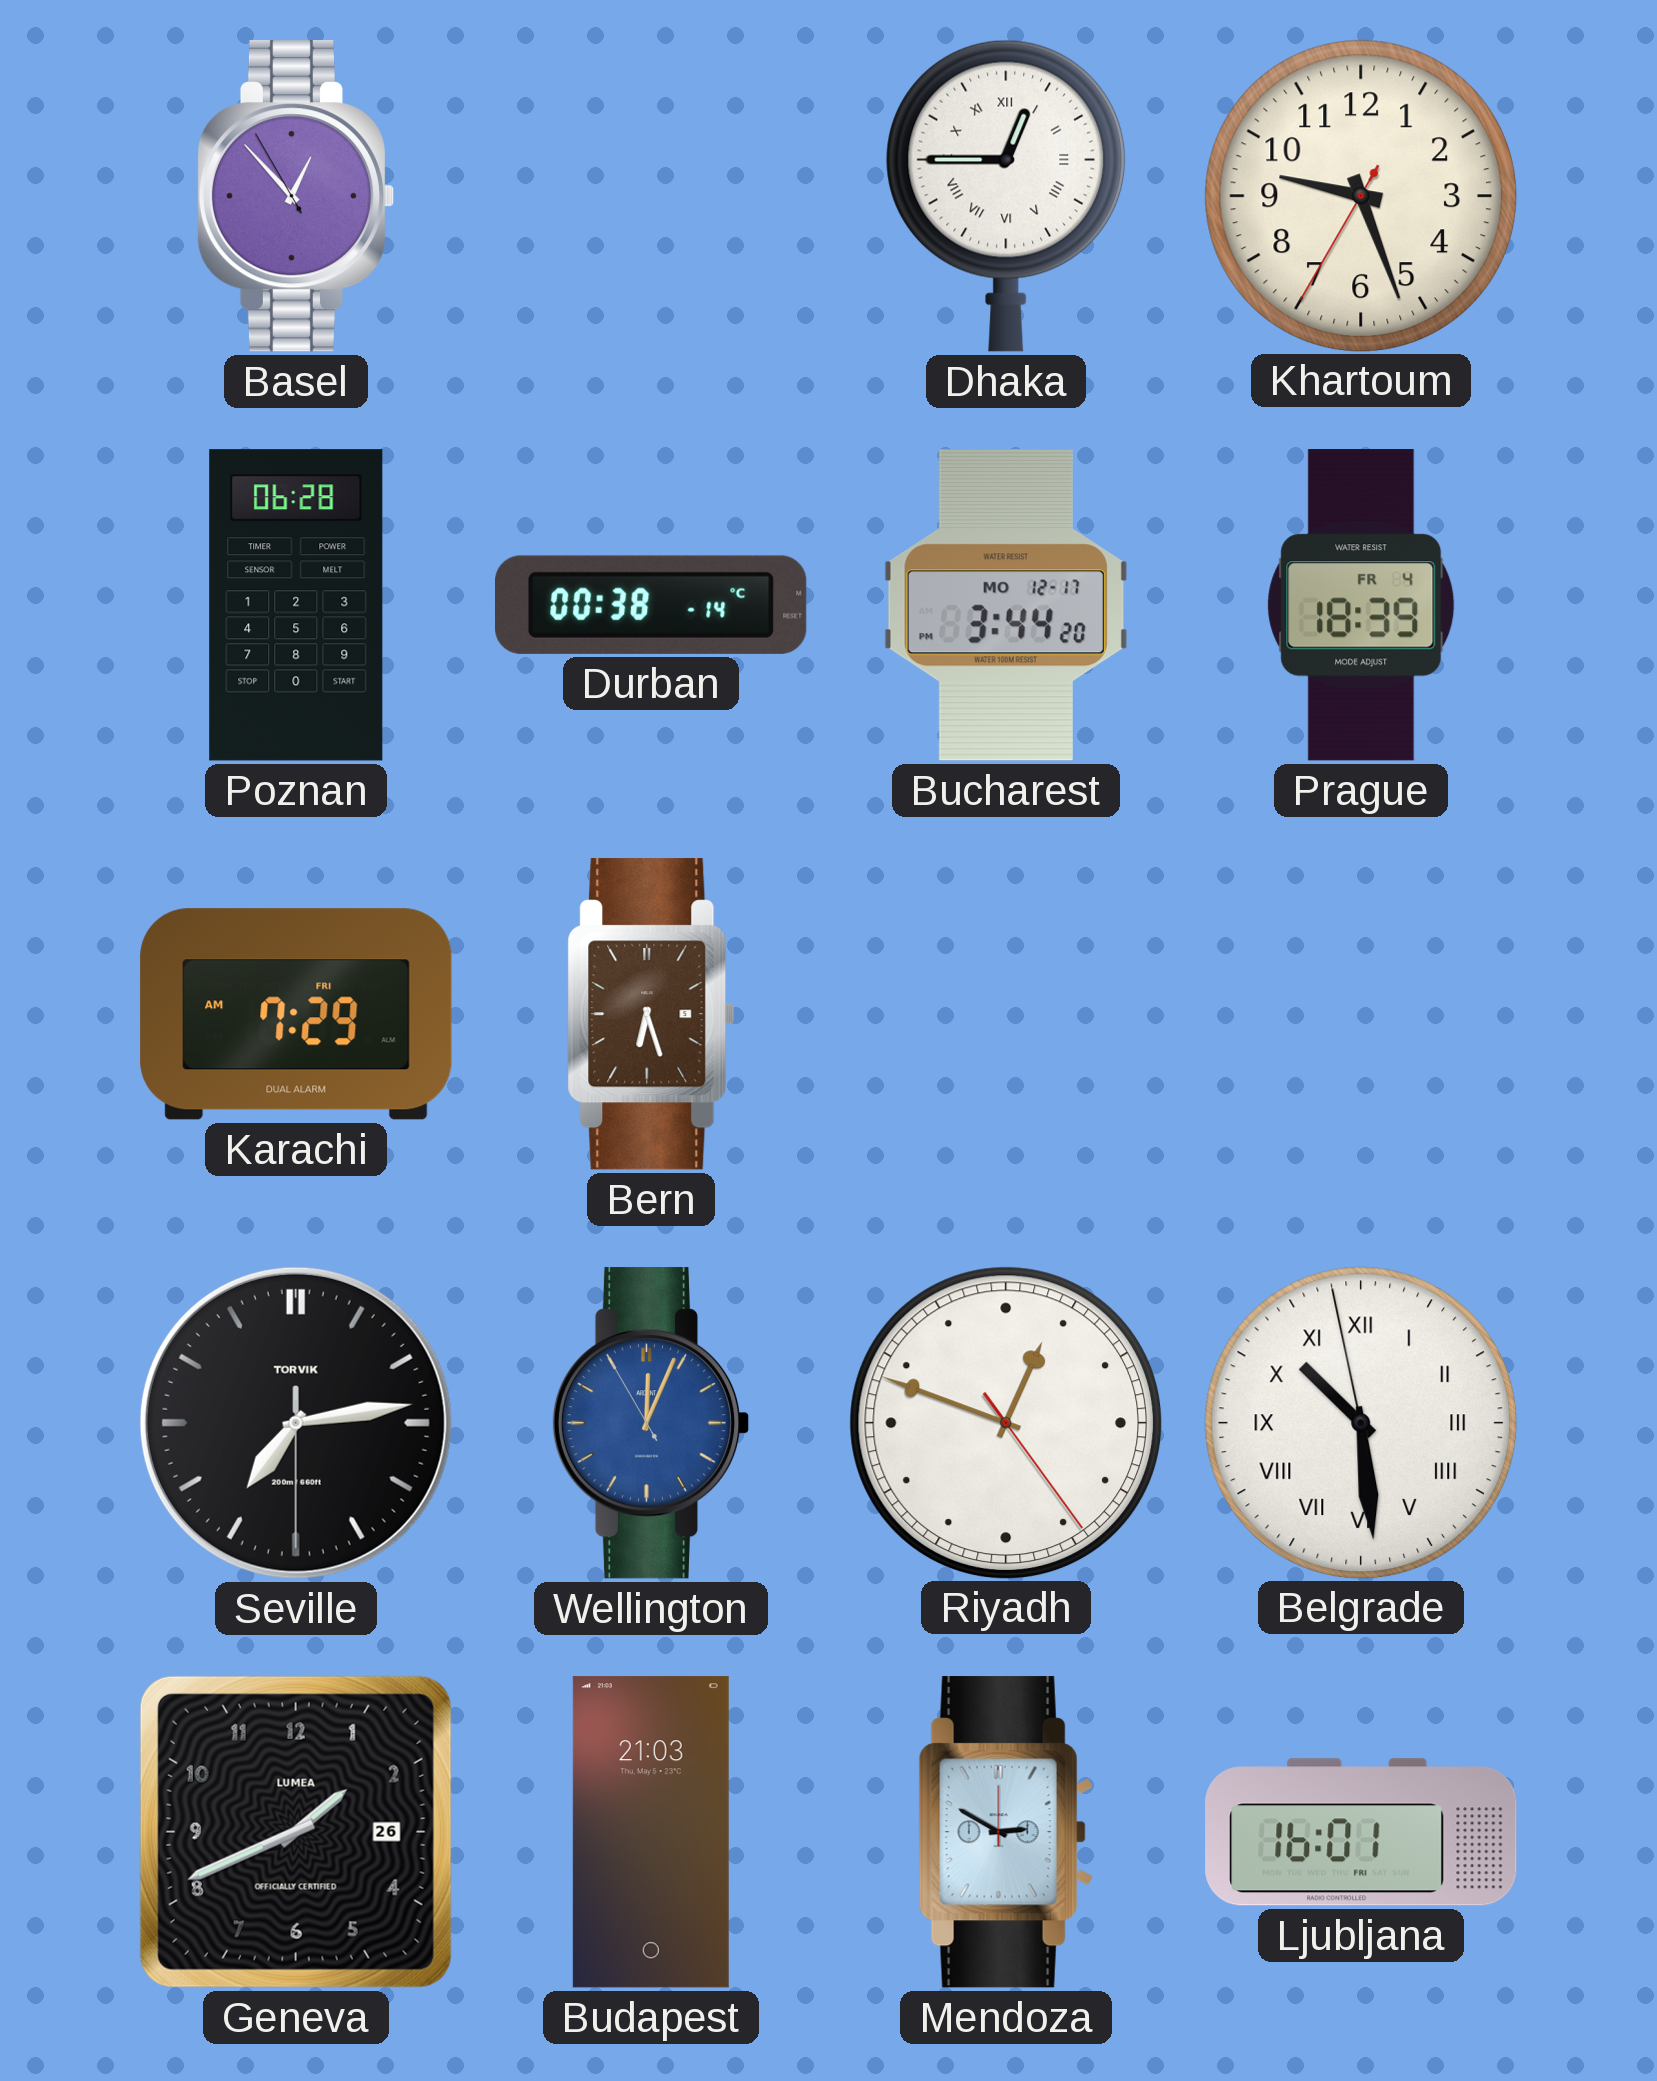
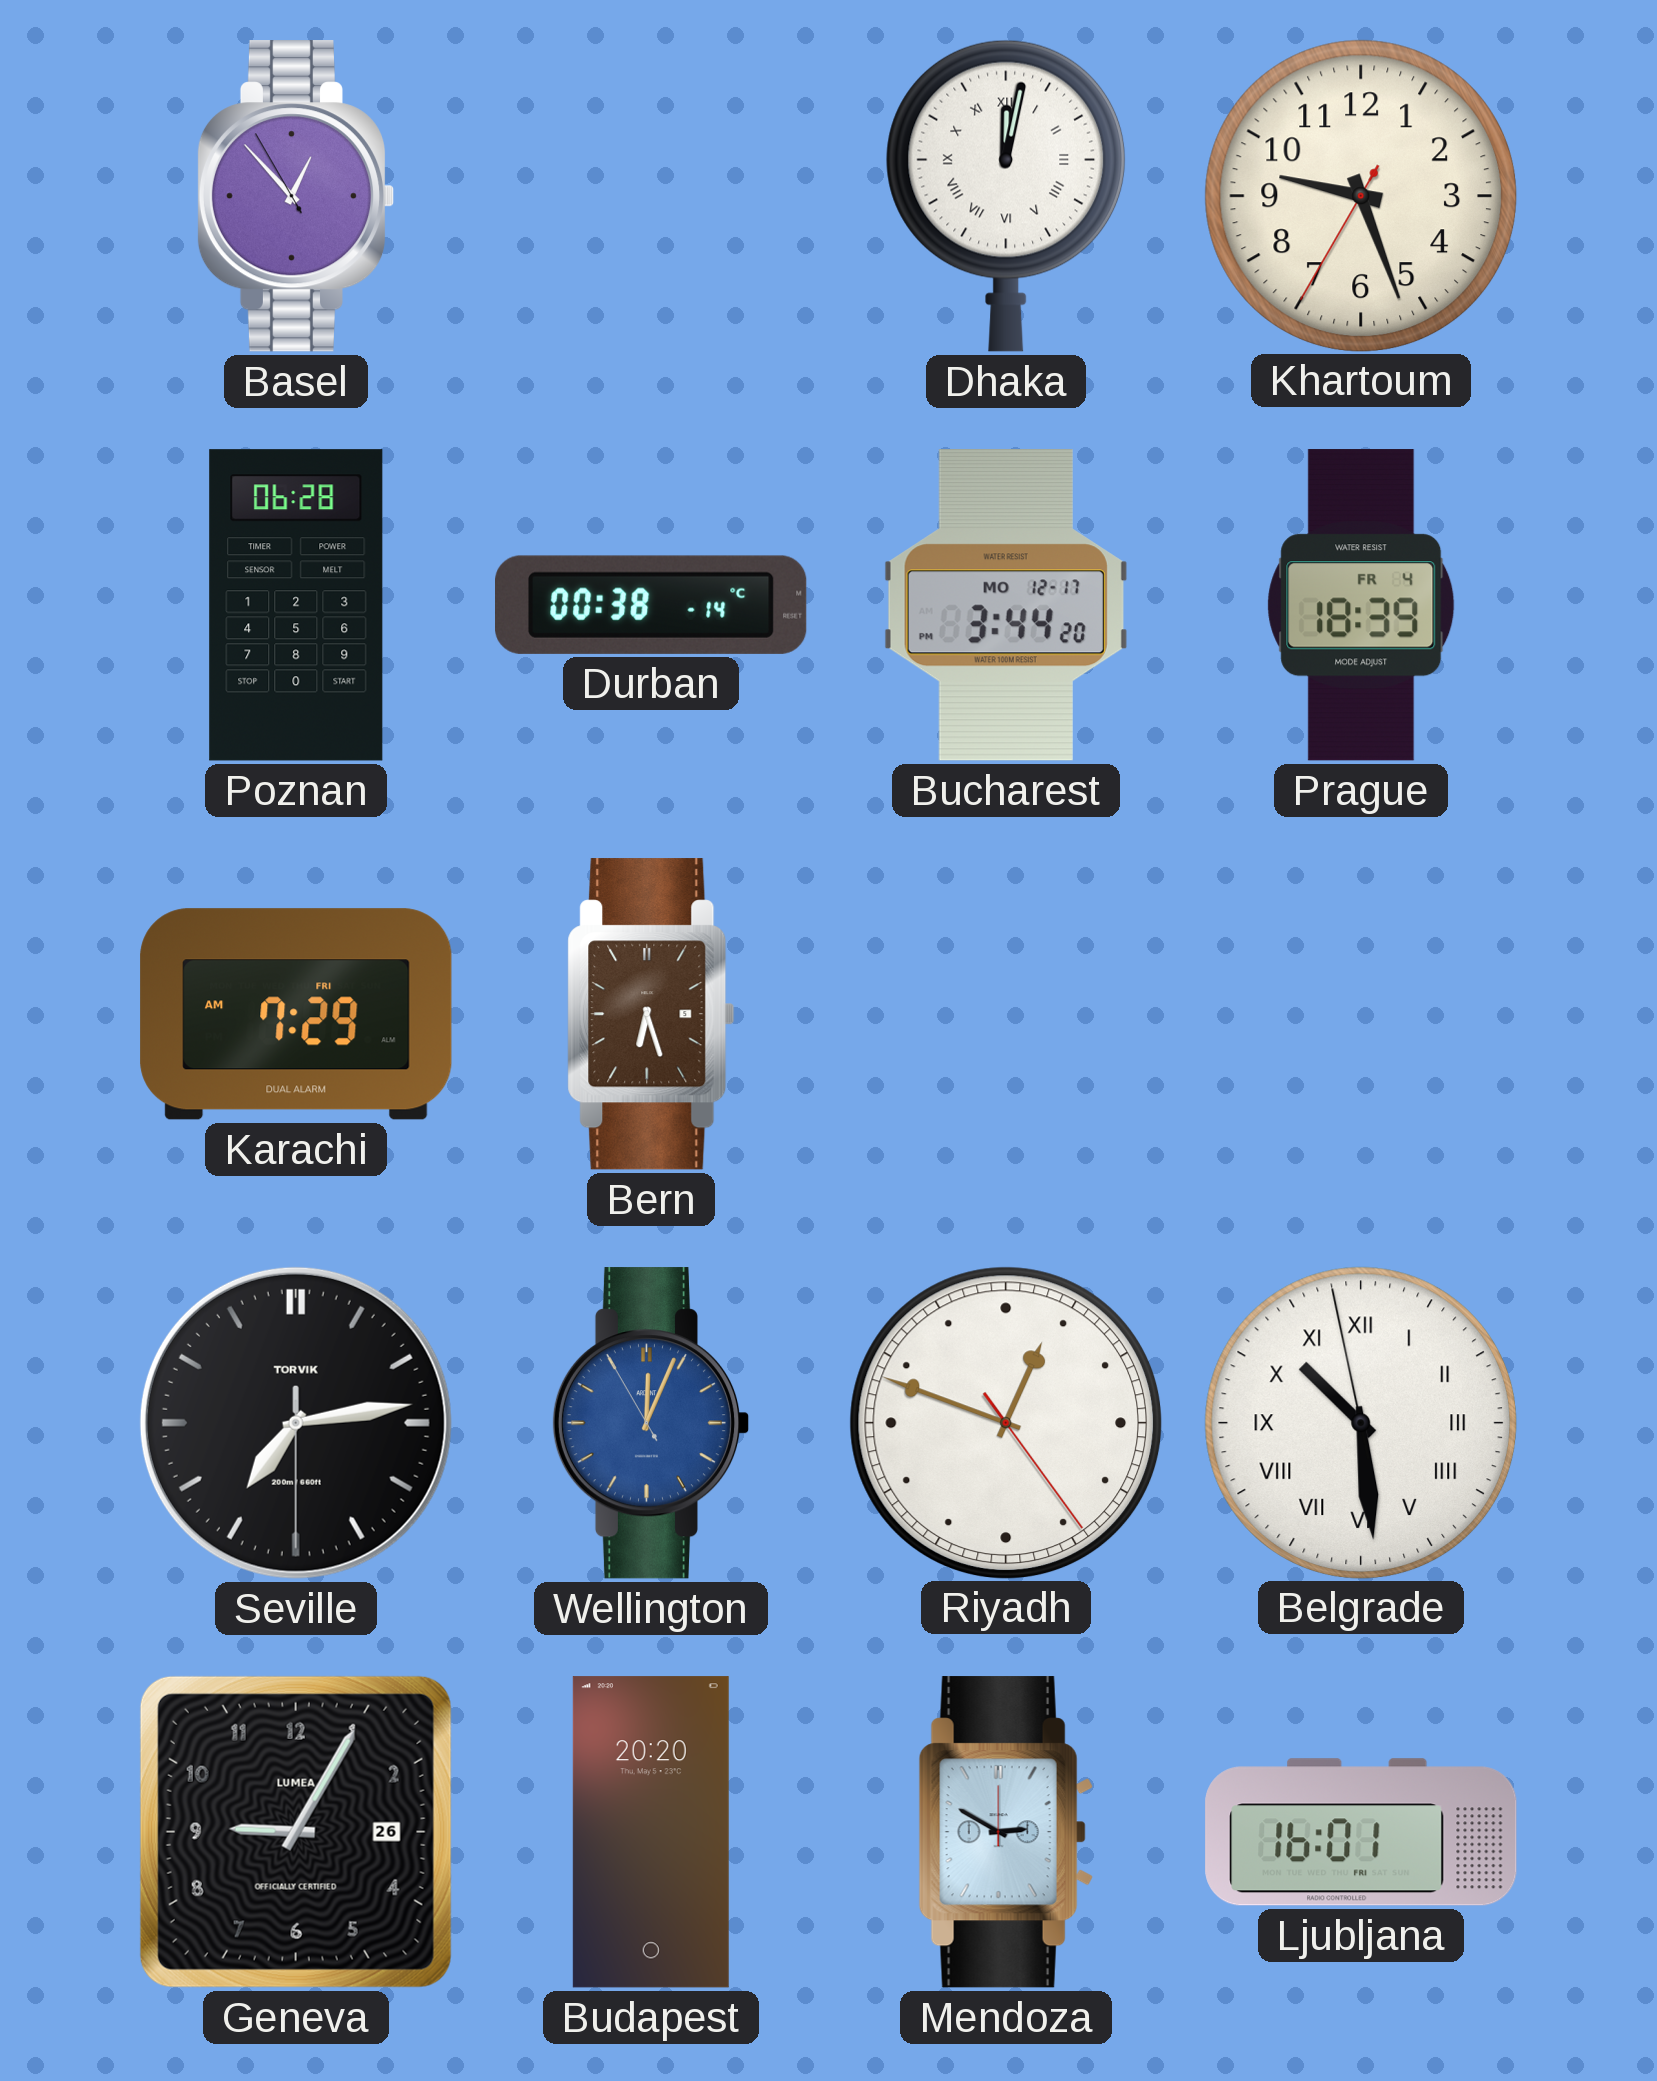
Dhaka: 12:45 -> 12:02 (1006, 196)
Geneva: 1:41 -> 9:05 (296, 1832)
Budapest: 21:03 -> 20:20 (651, 1832)
